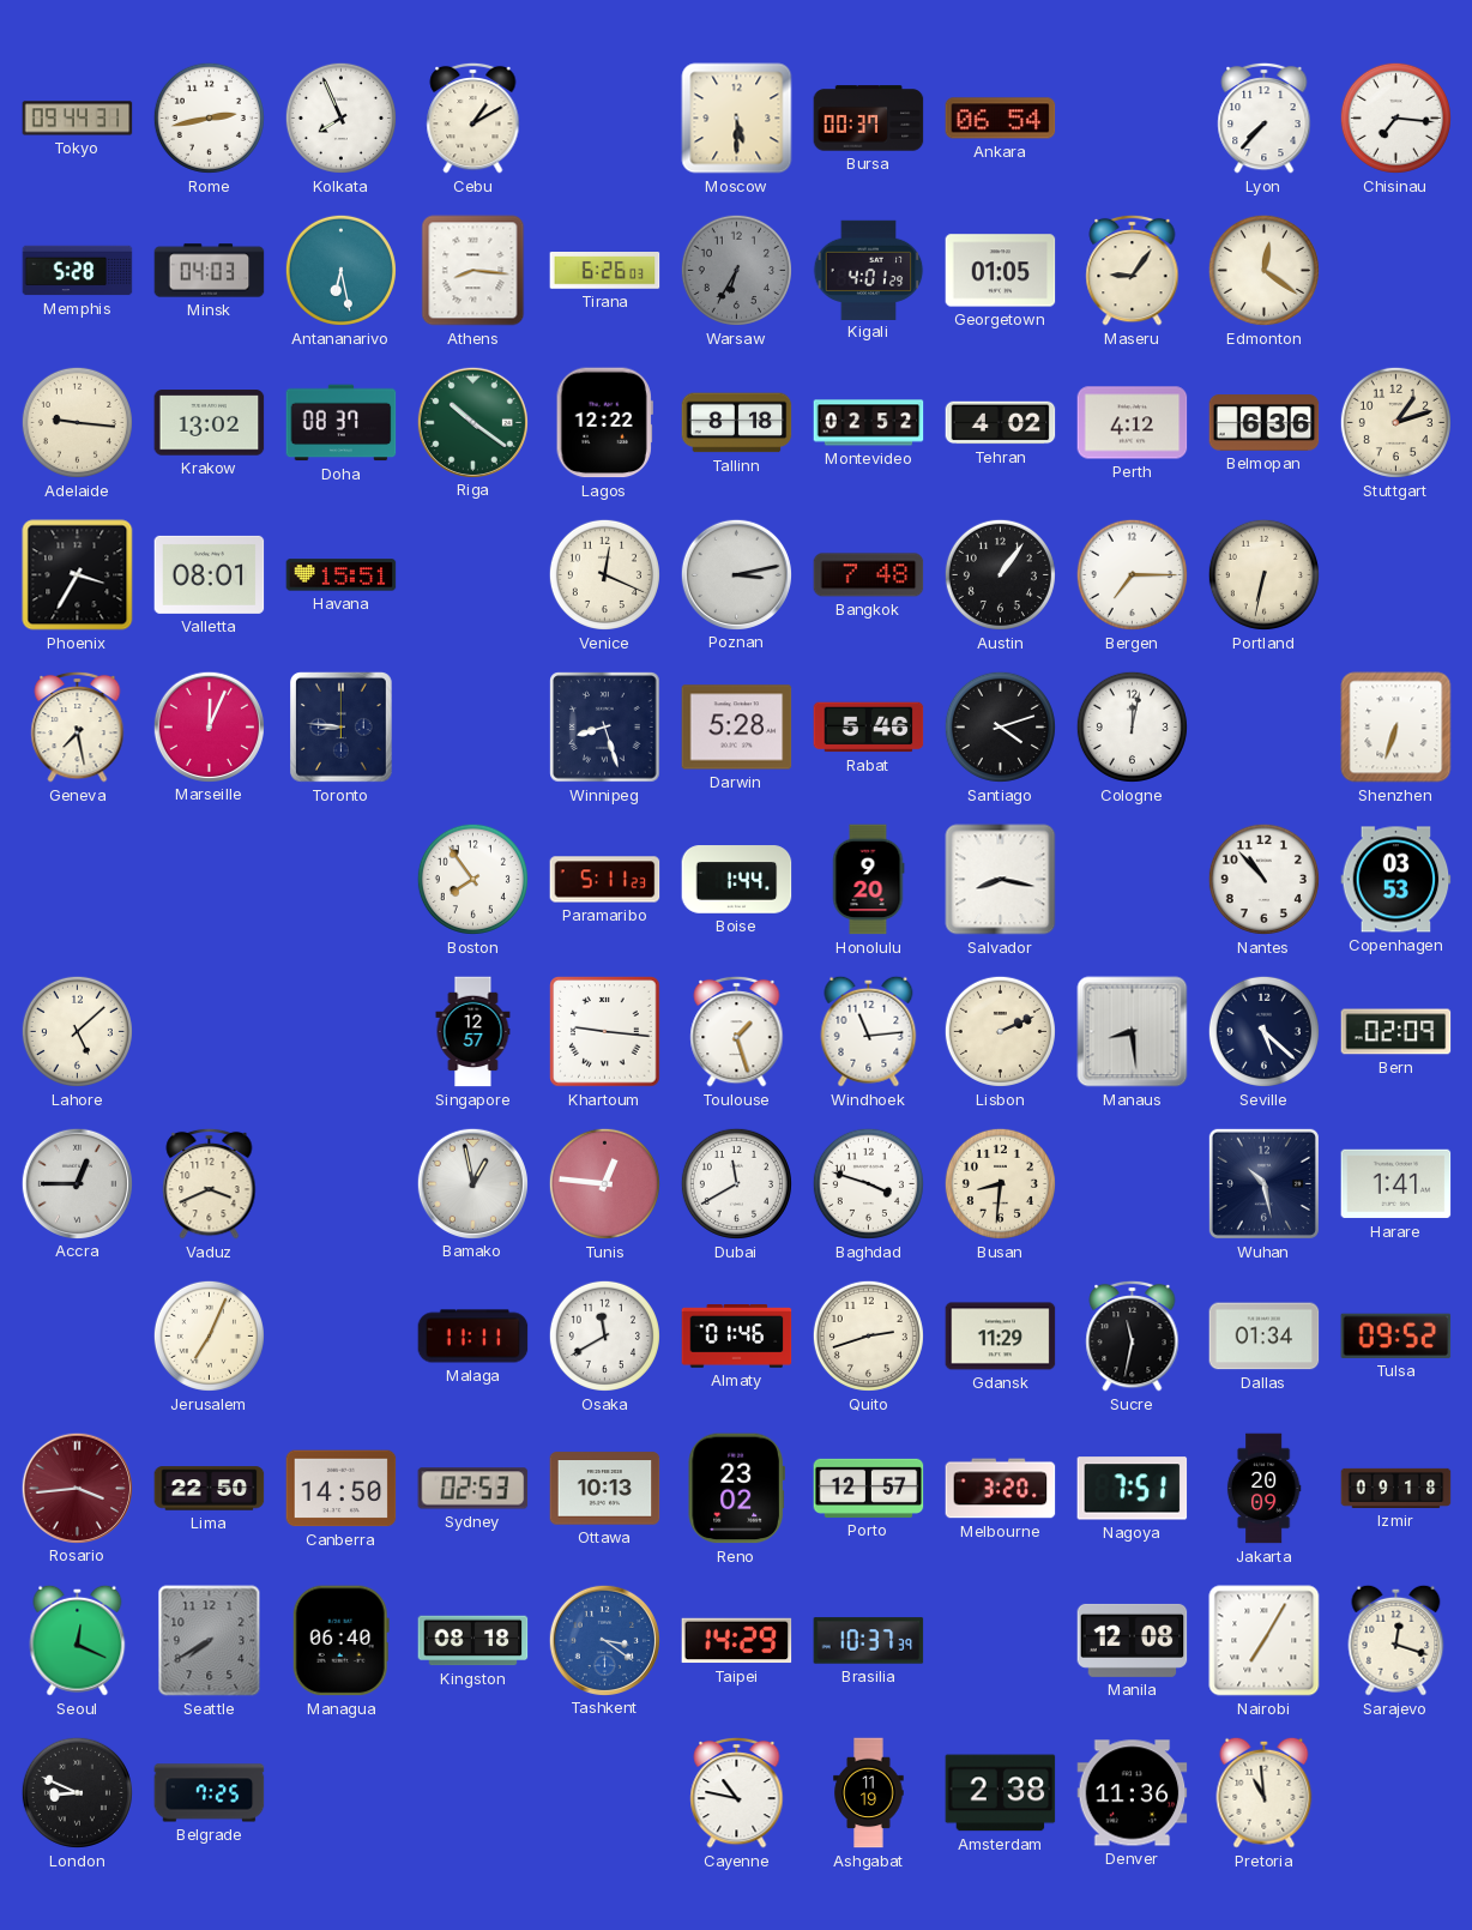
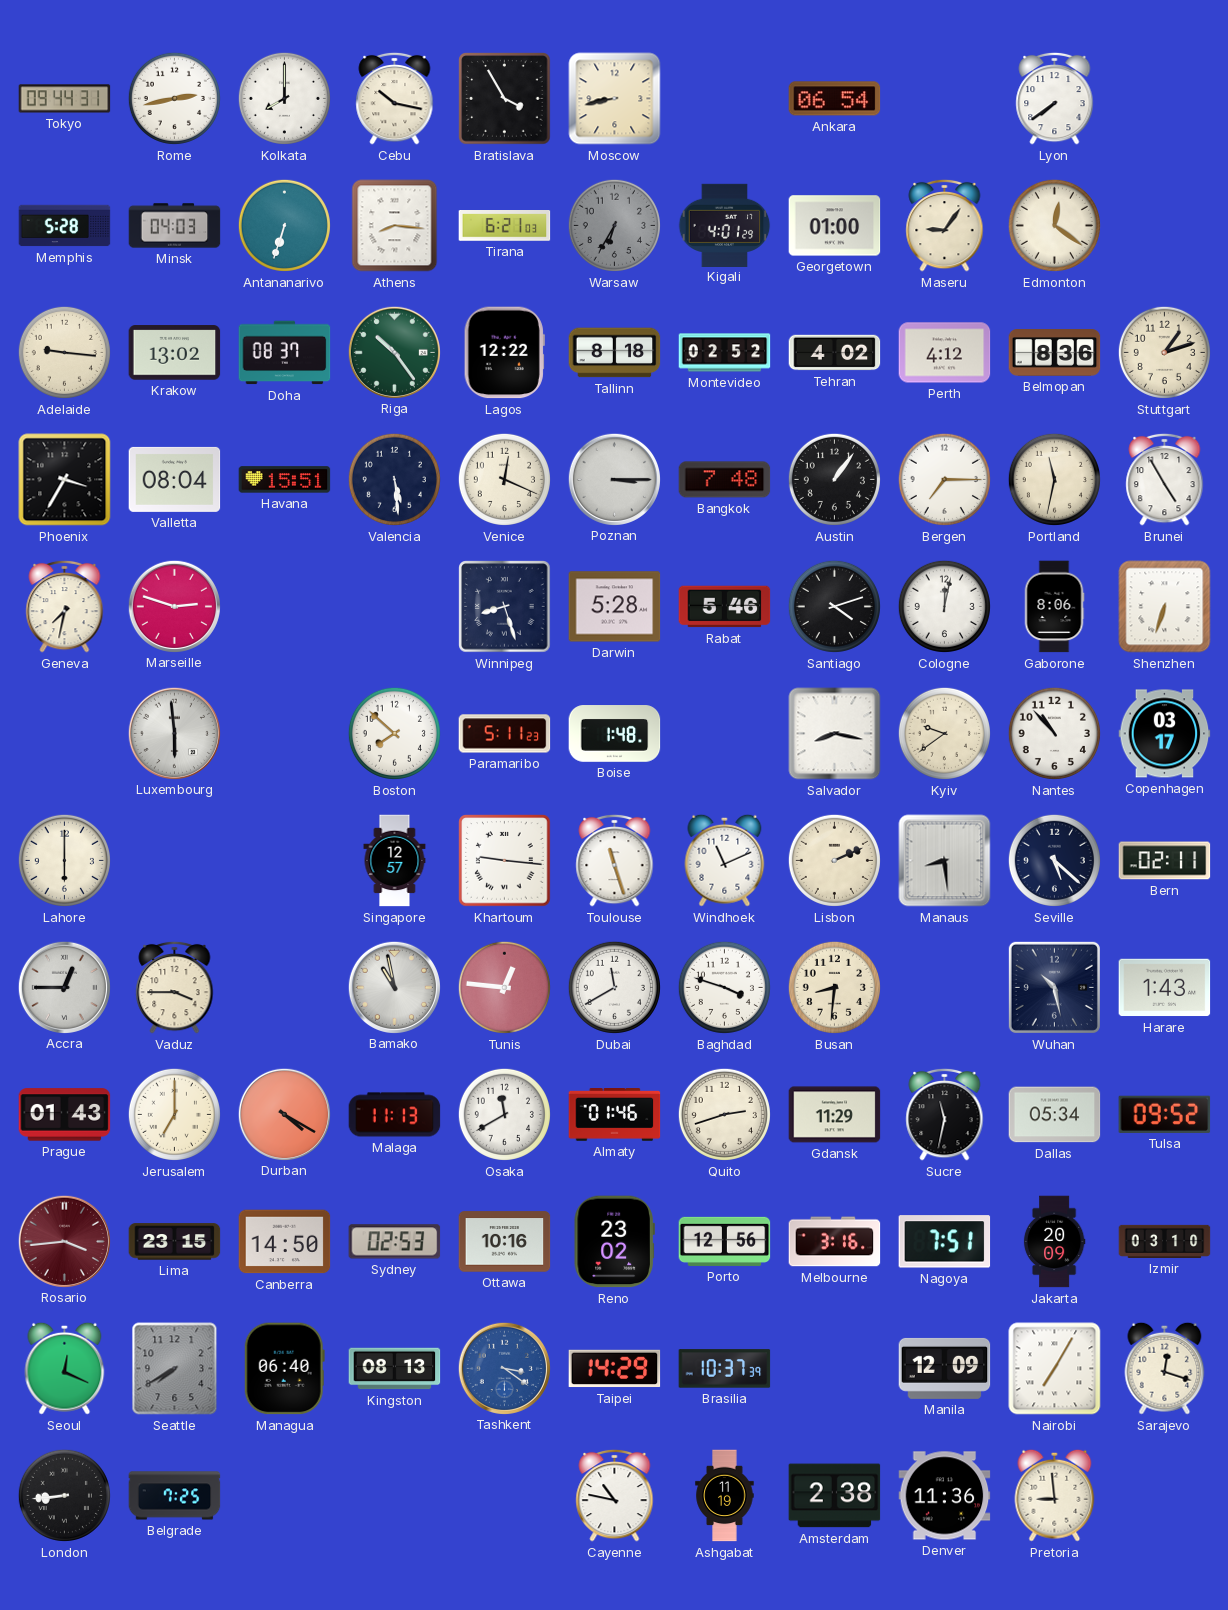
Kolkata: 7:56 -> 8:00 (284, 98)
Cebu: 1:10 -> 10:17 (395, 98)
Bratislava: none -> 3:55 (505, 99)
Moscow: 5:30 -> 8:43 (615, 99)
Bursa: 00:37 -> none (869, 119)
Lyon: 7:37 -> 7:39 (1055, 98)
Chisinau: 7:16 -> none (1395, 117)
Antananarivo: 6:28 -> 6:33 (284, 225)
Tirana: 6:26 -> 6:21 (505, 226)
Georgetown: 01:05 -> 01:00 (835, 226)
Riga: 10:21 -> 10:24 (394, 352)
Belmopan: 6:36 -> 8:36 (1055, 353)
Valletta: 08:01 -> 08:04 (175, 479)
Valencia: none -> 5:29 (394, 479)
Poznan: 3:13 -> 3:15 (614, 479)
Portland: 6:32 -> 11:32 (1054, 479)
Brunei: none -> 4:55 (1165, 479)
Geneva: 7:28 -> 7:32 (65, 606)
Marseille: 12:04 -> 2:48 (174, 606)
Toronto: 8:46 -> none (342, 728)
Gaborone: none -> 8:06 (1054, 607)
Luxembourg: none -> 5:59 (174, 733)
Boston: 7:54 -> 7:52 (394, 733)
Boise: 1:44 -> 1:48 (615, 734)
Honolulu: 9:20 -> none (868, 880)
Kyiv: none -> 9:39 (944, 733)
Copenhagen: 03:53 -> 03:17 (1165, 734)
Lahore: 5:08 -> 6:00 (64, 860)
Toulouse: 1:27 -> 11:27 (615, 860)
Windhoek: 11:14 -> 11:11 (725, 860)
Bern: 02:09 -> 02:11 (1165, 861)
Vaduz: 3:41 -> 3:45 (175, 987)
Bamako: 12:58 -> 10:58 (394, 987)
Harare: 1:41 -> 1:43 (1165, 988)
Prague: none -> 01:43 (65, 1115)
Jerusalem: 7:04 -> 7:00 (174, 1114)
Durban: none -> 4:20 (284, 1114)
Malaga: 11:11 -> 11:13 (395, 1115)
Dallas: 01:34 -> 05:34 (1055, 1115)
Lima: 22:50 -> 23:15 (175, 1242)
Ottawa: 10:13 -> 10:16 (505, 1242)
Porto: 12:57 -> 12:56 (725, 1241)
Melbourne: 3:20 -> 3:16 (835, 1242)
Izmir: 09:18 -> 03:10 (1165, 1241)
Kingston: 08:18 -> 08:13 (395, 1369)
Manila: 12:08 -> 12:09 (945, 1368)
London: 8:49 -> 8:44 (64, 1495)
Pretoria: 10:59 -> 8:59 (1055, 1495)
